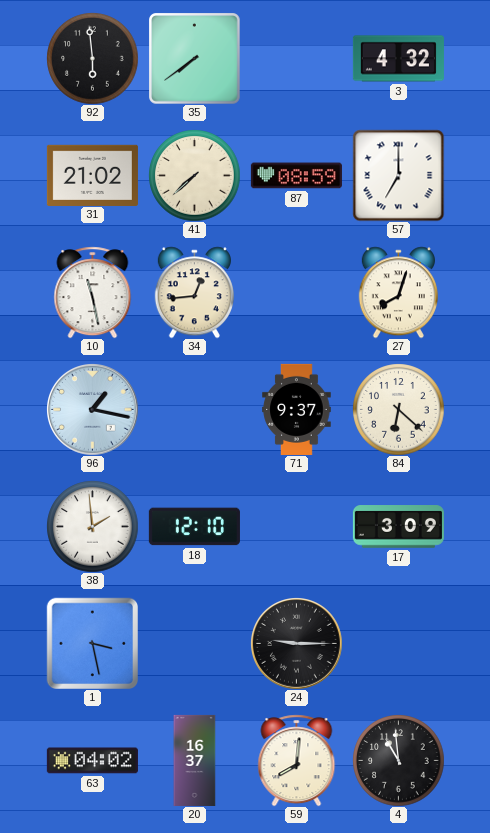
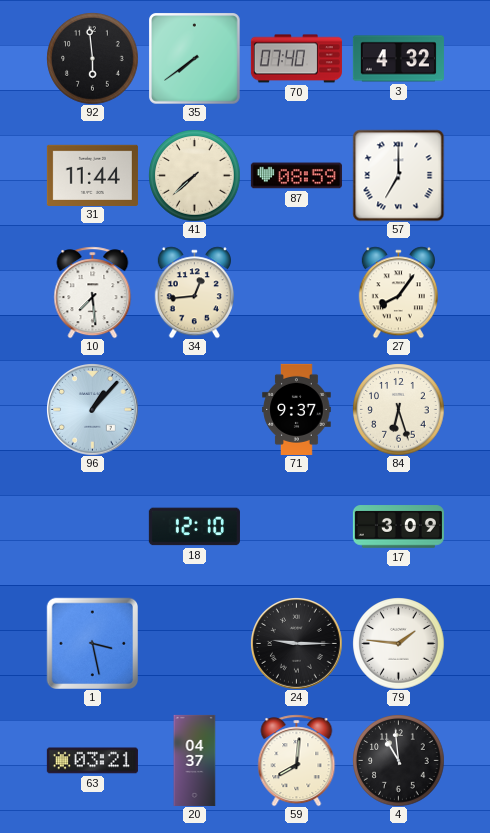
70: none -> 07:40 (296, 59)
31: 21:02 -> 11:44 (92, 175)
10: 11:28 -> 7:29 (93, 292)
27: 8:03 -> 8:06 (398, 292)
96: 1:17 -> 1:07 (93, 410)
84: 6:22 -> 6:27 (398, 409)
38: 1:59 -> none (92, 526)
79: none -> 1:46 (398, 643)
63: 04:02 -> 03:21 (92, 761)
20: 16:37 -> 04:37 (195, 760)
